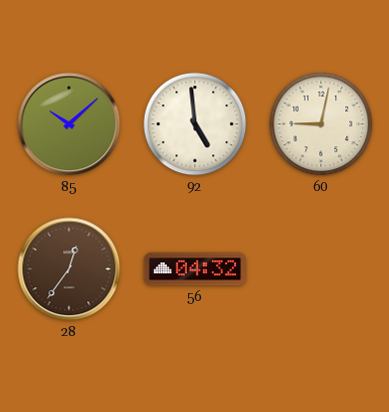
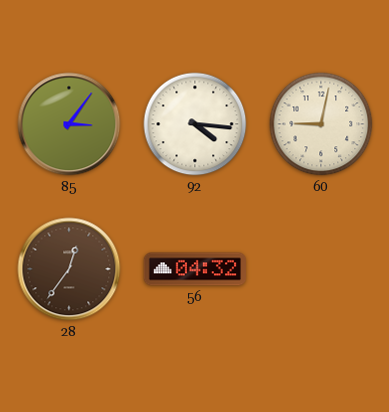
85: 10:08 -> 3:06 (69, 124)
92: 4:59 -> 4:16 (195, 124)
